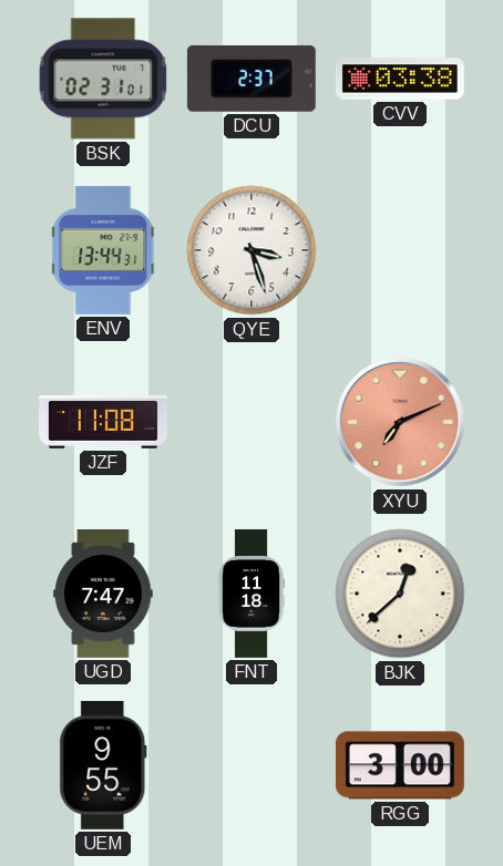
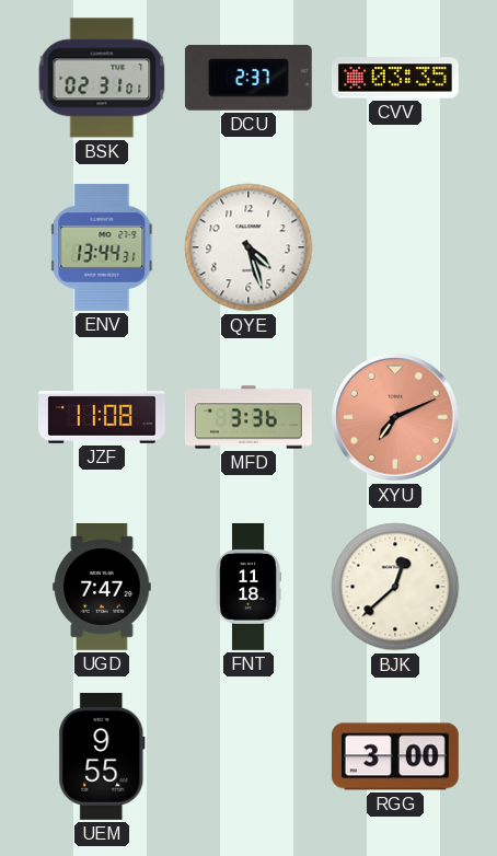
CVV: 03:38 -> 03:35 (395, 78)
QYE: 3:27 -> 4:27 (248, 247)
MFD: none -> 3:36 (248, 417)
